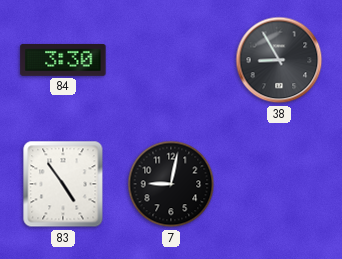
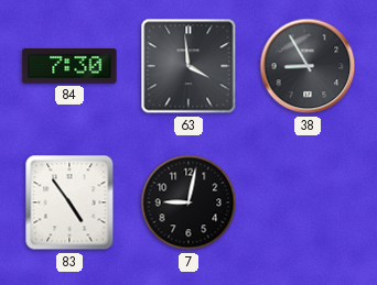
84: 3:30 -> 7:30 (69, 66)
63: none -> 3:59 (188, 66)
